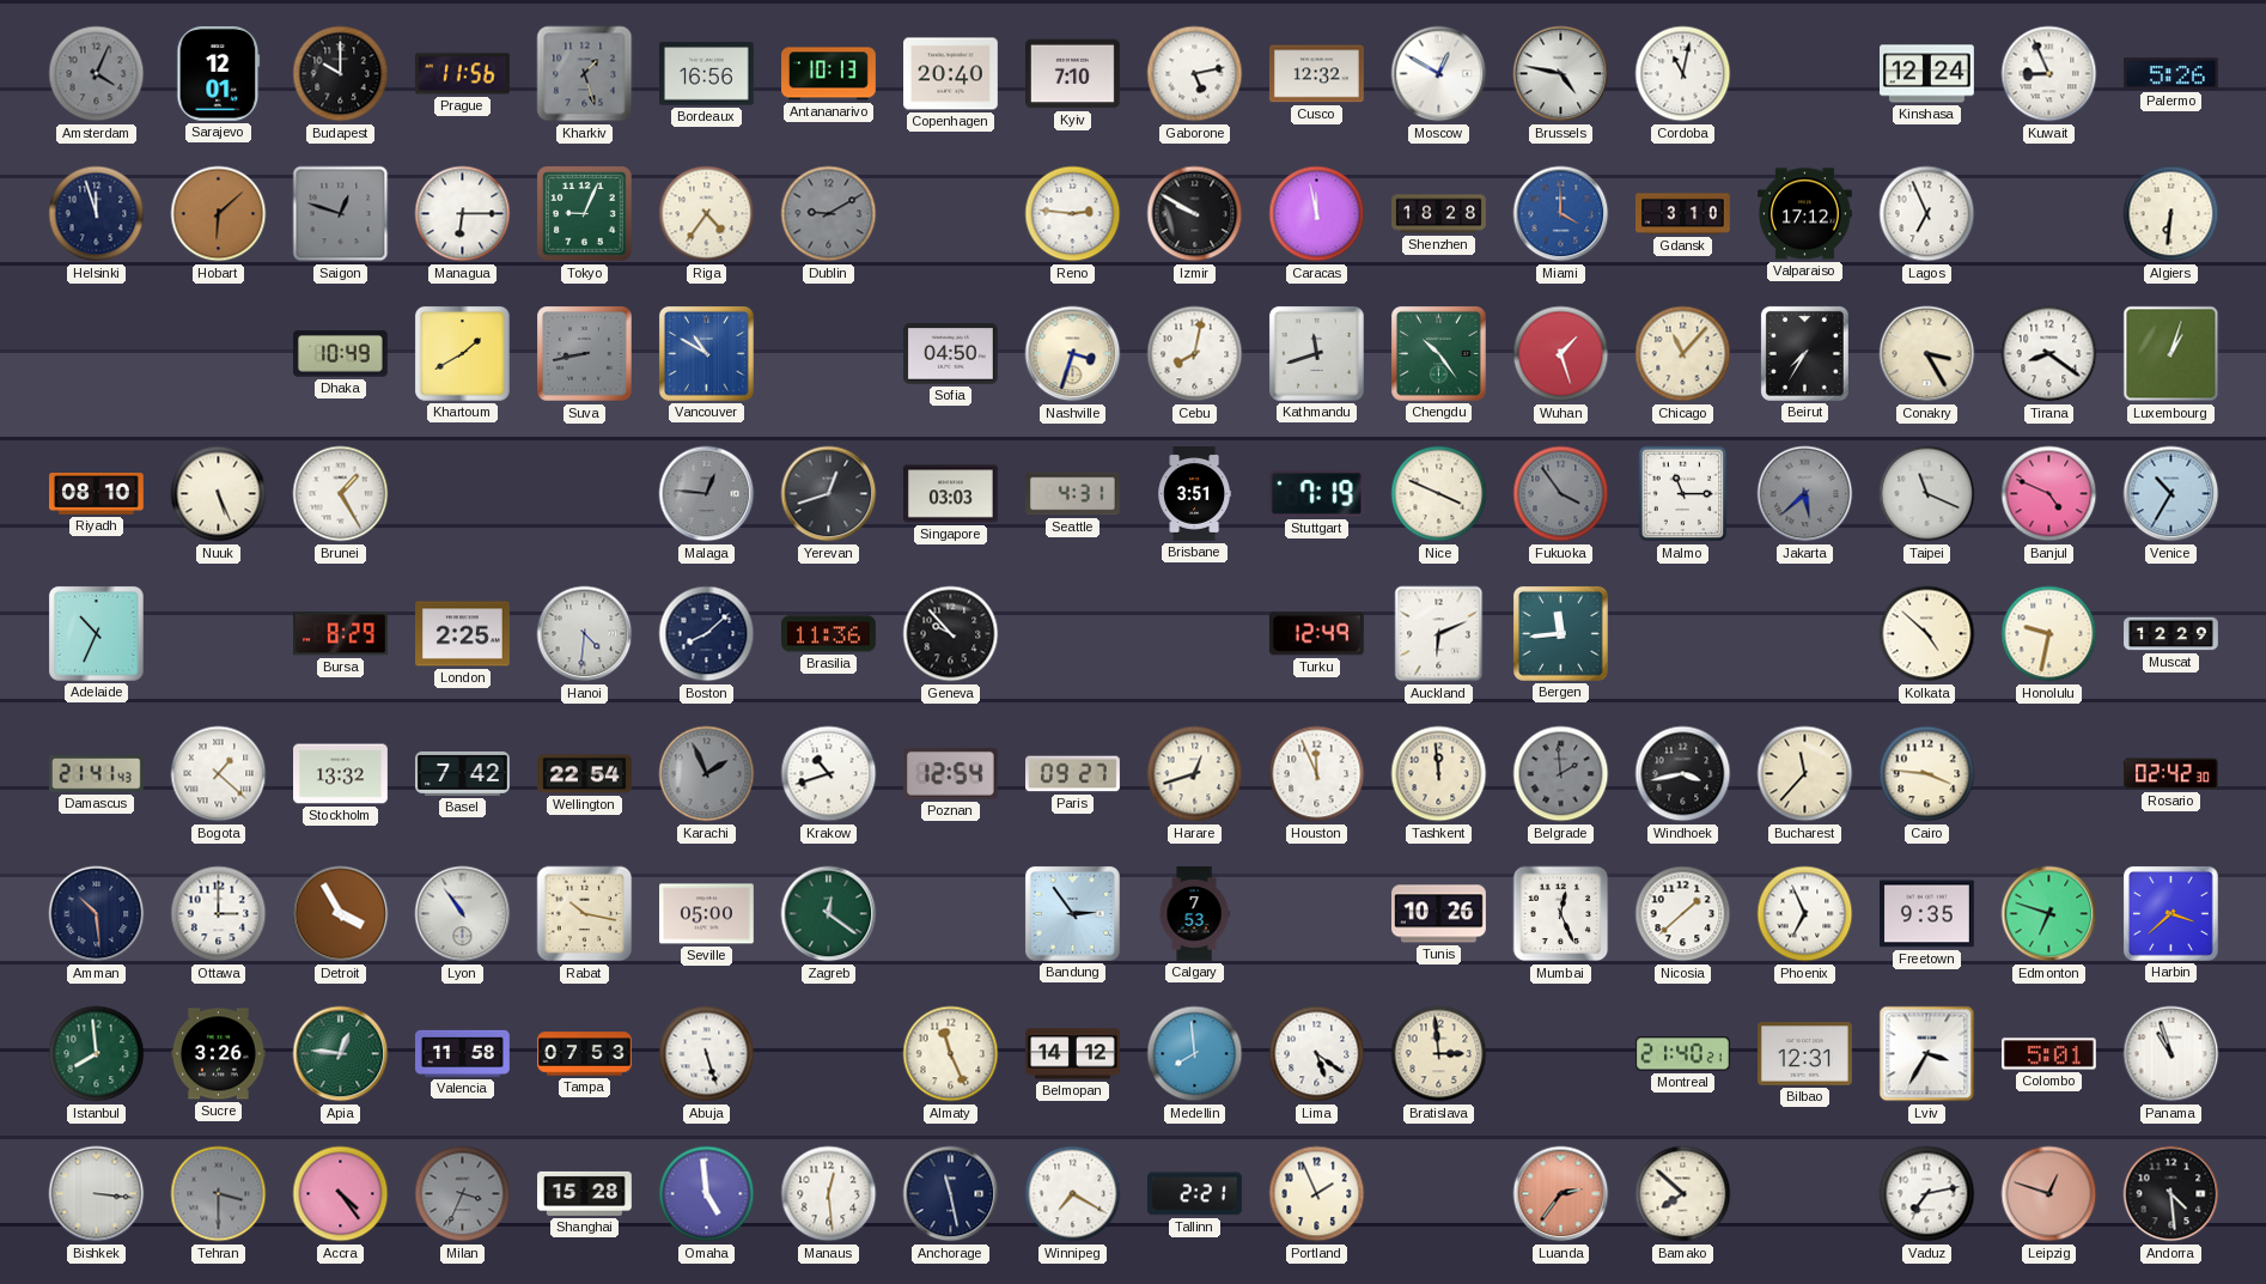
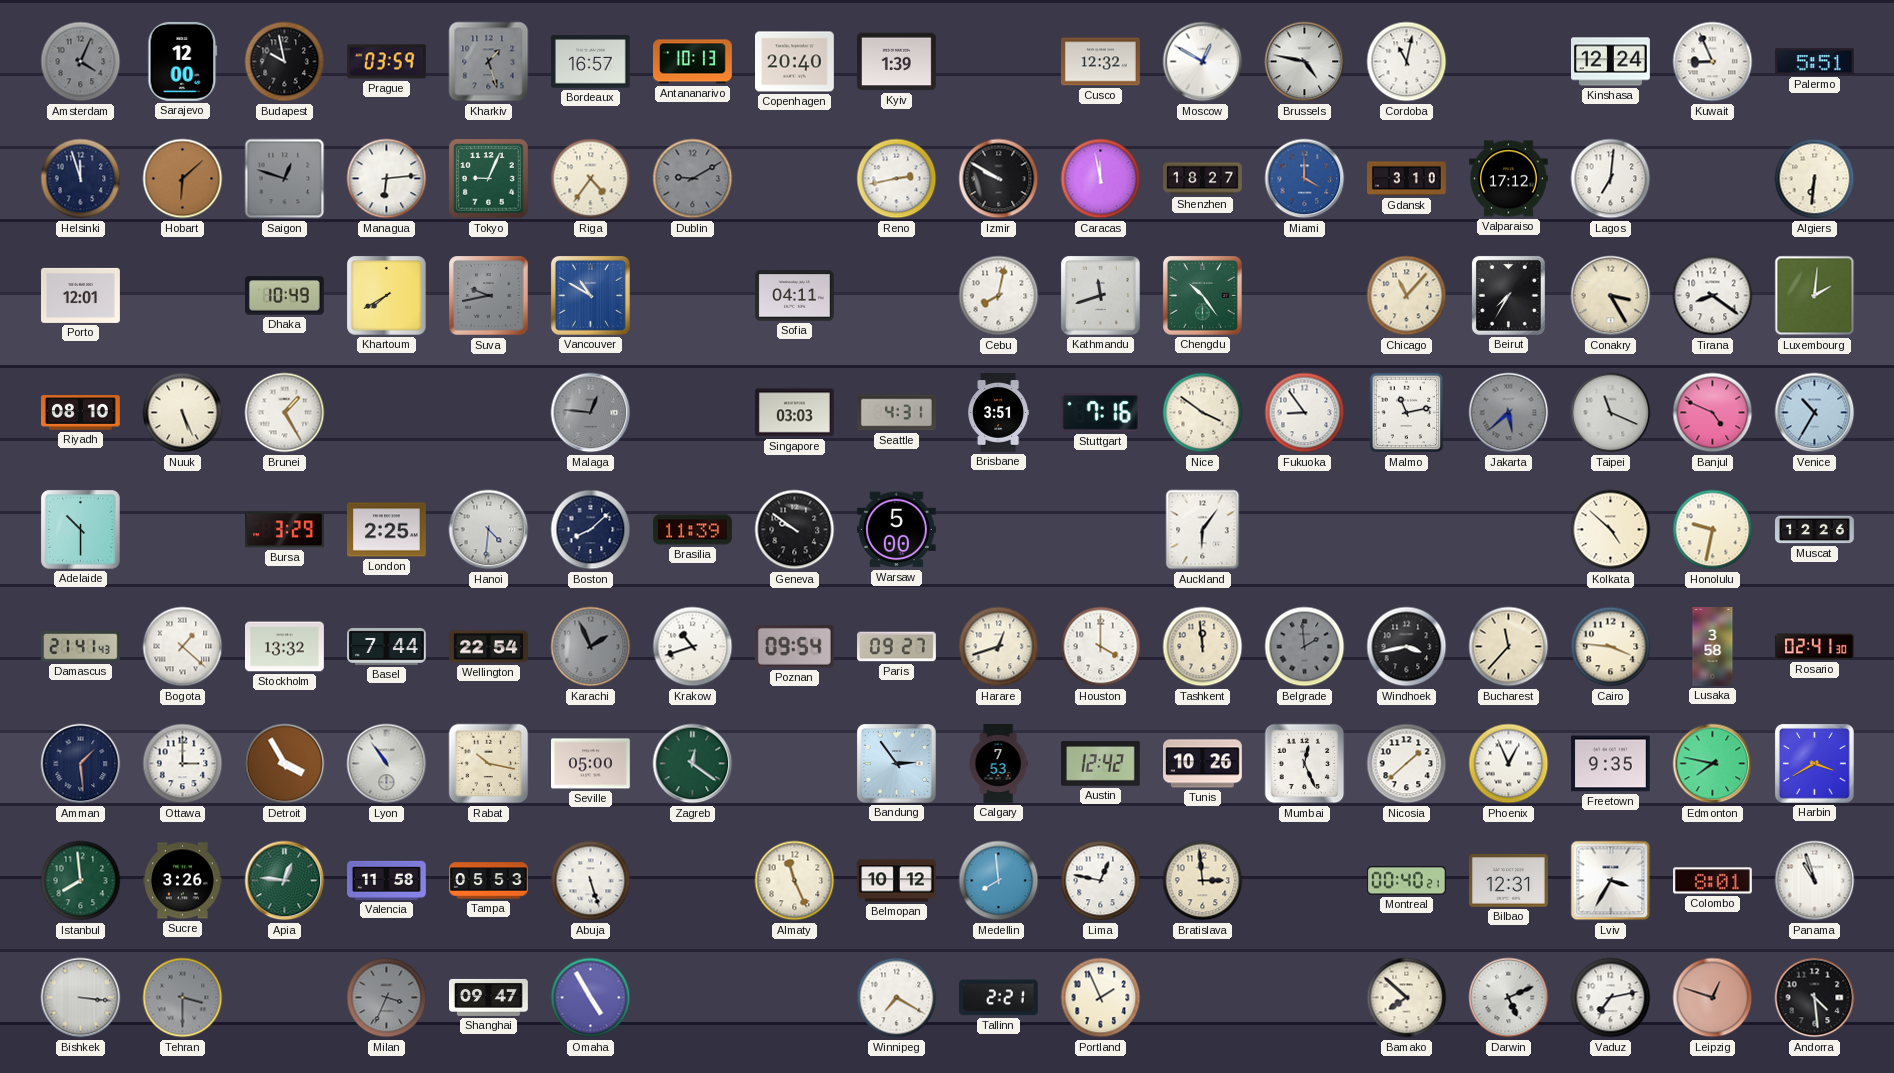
Sarajevo: 12:01 -> 12:00 (183, 61)
Budapest: 10:00 -> 9:58 (285, 62)
Prague: 11:56 -> 03:59 (386, 62)
Bordeaux: 16:56 -> 16:57 (591, 62)
Kyiv: 7:10 -> 1:39 (897, 62)
Gaborone: 5:13 -> none (1195, 74)
Palermo: 5:26 -> 5:51 (1814, 62)
Managua: 6:15 -> 6:14 (387, 179)
Reno: 2:46 -> 2:43 (897, 179)
Shenzhen: 18:28 -> 18:27 (1203, 179)
Lagos: 6:56 -> 7:01 (1611, 179)
Porto: none -> 12:01 (81, 295)
Khartoum: 1:40 -> 7:40 (386, 295)
Suva: 8:43 -> 9:43 (489, 296)
Sofia: 04:50 -> 04:11 (795, 296)
Nashville: 3:33 -> none (1073, 354)
Wuhan: 1:27 -> none (1561, 354)
Luxembourg: 1:03 -> 2:01 (1815, 296)
Yerevan: 12:42 -> none (829, 494)
Stuttgart: 7:19 -> 7:16 (1100, 413)
Nice: 3:49 -> 3:51 (1203, 413)
Fukuoka: 3:54 -> 8:54 (1305, 413)
Fukuoka dial: grey -> white (1305, 413)
Malmo: 11:15 -> 11:13 (1407, 413)
Adelaide: 10:34 -> 10:30 (80, 529)
Bursa: 8:29 -> 3:29 (285, 530)
Brasilia: 11:36 -> 11:39 (693, 530)
Geneva: 9:53 -> 9:51 (795, 530)
Warsaw: none -> 5:00 (896, 530)
Turku: 12:49 -> none (1316, 634)
Auckland: 6:11 -> 6:06 (1203, 530)
Bergen: 11:44 -> none (1560, 633)
Muscat: 12:29 -> 12:26 (1815, 530)
Basel: 7:42 -> 7:44 (387, 646)
Poznan: 12:54 -> 09:54 (794, 647)
Houston: 11:56 -> 4:00 (1101, 647)
Lusaka: none -> 3:58 (1713, 647)
Rosario: 02:42 -> 02:41 (1815, 647)
Amman: 10:29 -> 1:29 (81, 764)
Austin: none -> 12:42 (1101, 764)
Phoenix: 6:56 -> 12:56 (1509, 764)
Edmonton: 6:48 -> 7:47 (1713, 764)
Harbin: 3:38 -> 3:40 (1814, 763)
Tampa: 07:53 -> 05:53 (489, 881)
Belmopan: 14:12 -> 10:12 (897, 881)
Lima: 5:21 -> 12:47 (1101, 881)
Montreal: 21:40 -> 00:40 (1407, 881)
Colombo: 5:01 -> 8:01 (1713, 881)
Accra: 4:24 -> none (341, 1194)
Shanghai: 15:28 -> 09:47 (489, 997)
Omaha: 4:59 -> 4:55 (591, 998)
Manaus: 12:29 -> none (829, 1194)
Anchorage: 11:28 -> none (951, 1194)
Luanda: 2:36 -> none (1561, 1194)
Darwin: none -> 5:11 (1509, 998)
